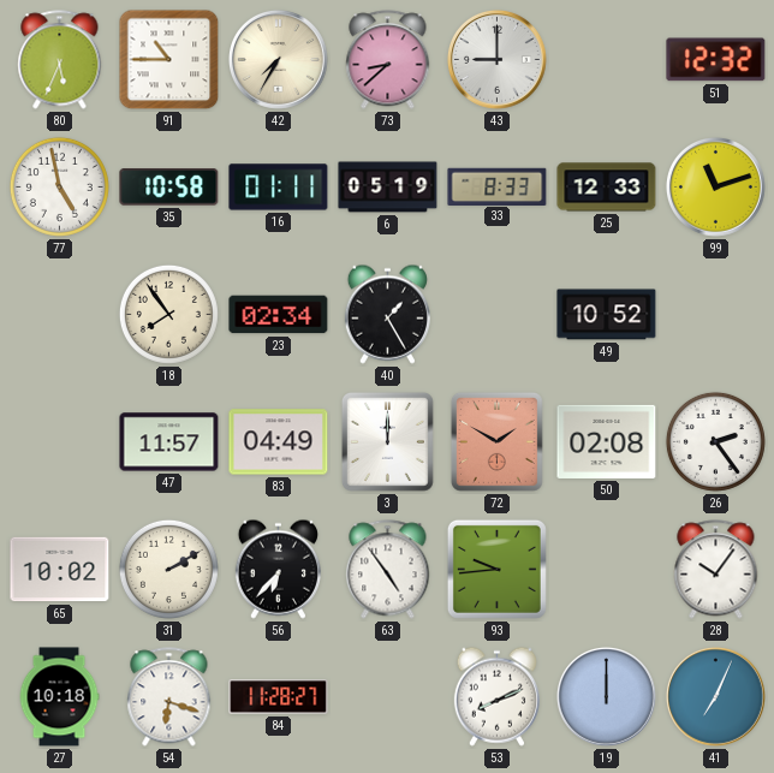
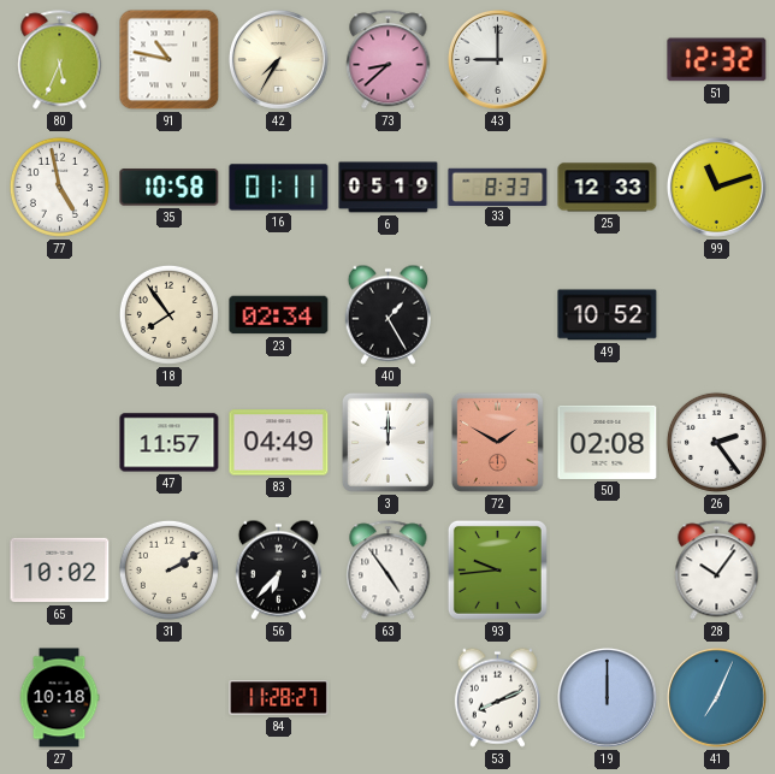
91: 10:45 -> 10:47 (170, 60)
54: 6:18 -> none (169, 697)
